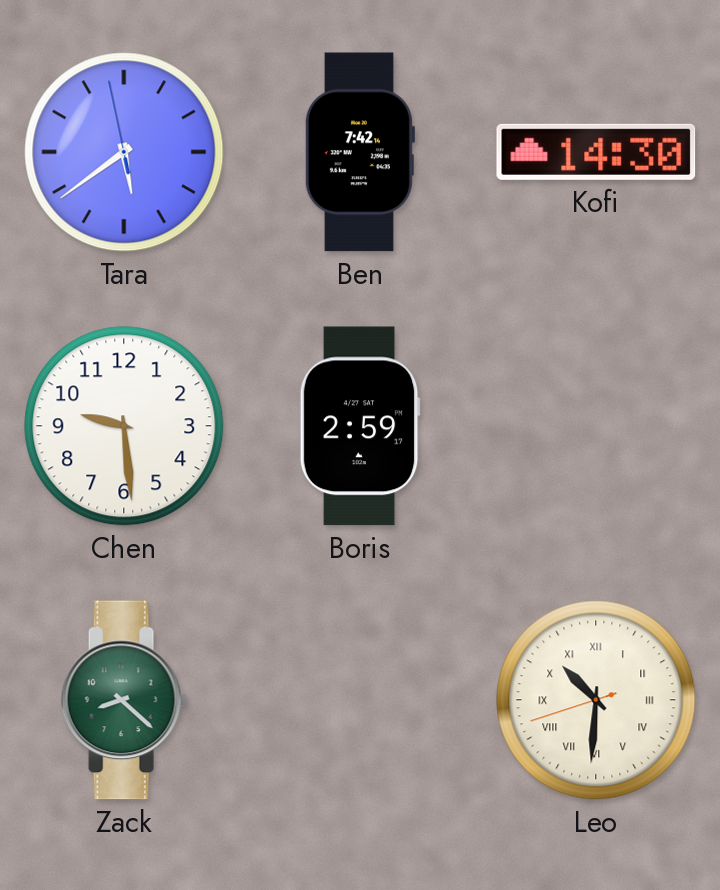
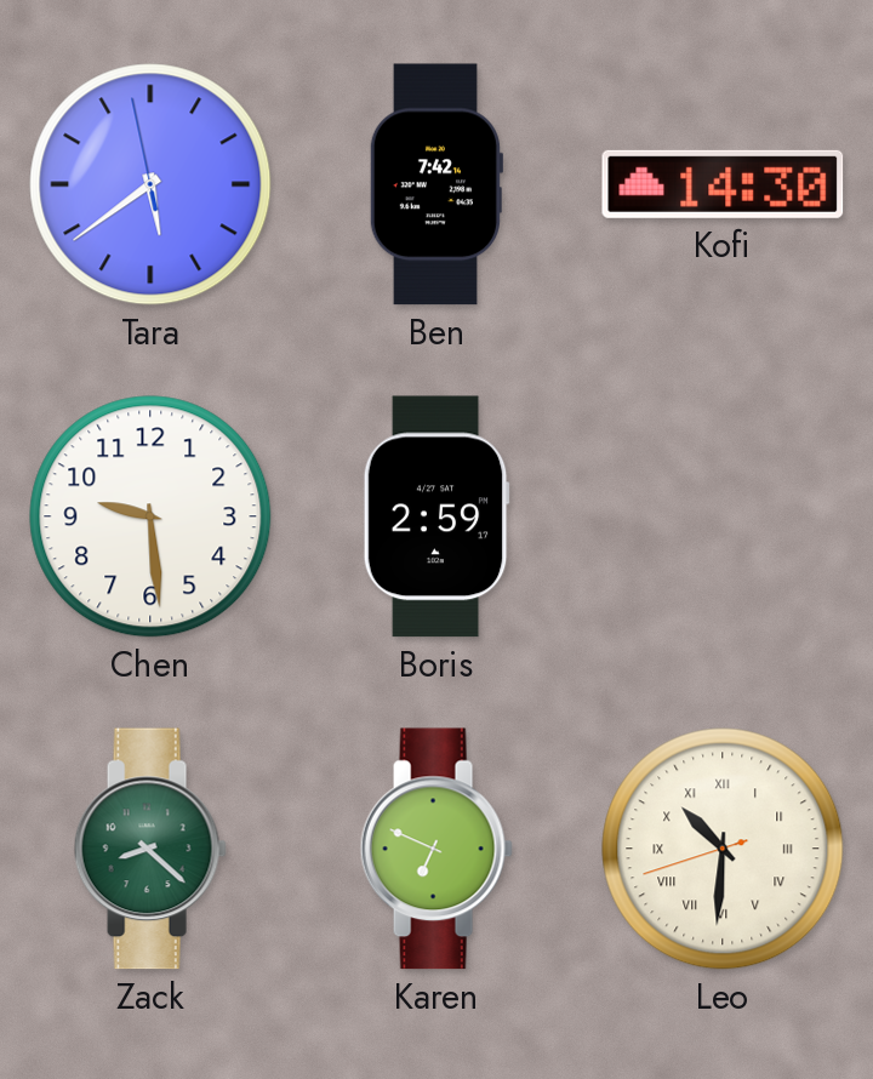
Karen: none -> 6:49 (436, 849)
